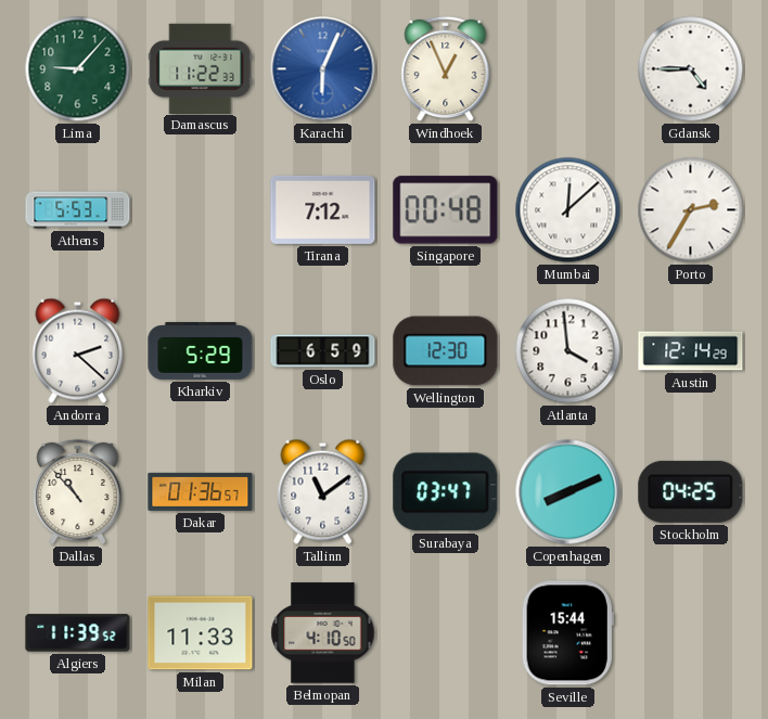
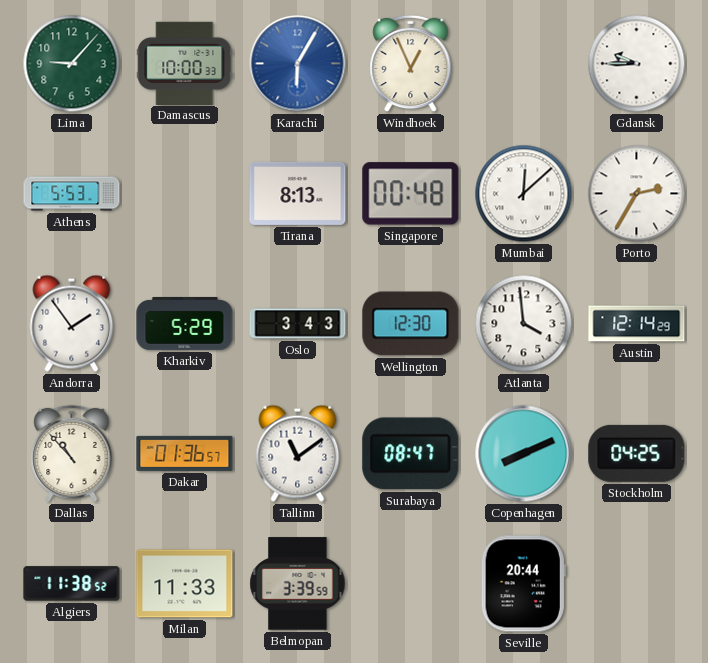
Damascus: 11:22 -> 10:00 (185, 63)
Karachi: 6:04 -> 6:05 (298, 64)
Gdansk: 4:45 -> 9:45 (637, 64)
Tirana: 7:12 -> 8:13 (298, 193)
Andorra: 2:22 -> 1:54 (72, 323)
Oslo: 6:59 -> 3:43 (298, 324)
Surabaya: 03:47 -> 08:47 (411, 454)
Algiers: 11:39 -> 11:38 (72, 584)
Belmopan: 4:10 -> 3:39 (298, 584)
Seville: 15:44 -> 20:44 (523, 584)
